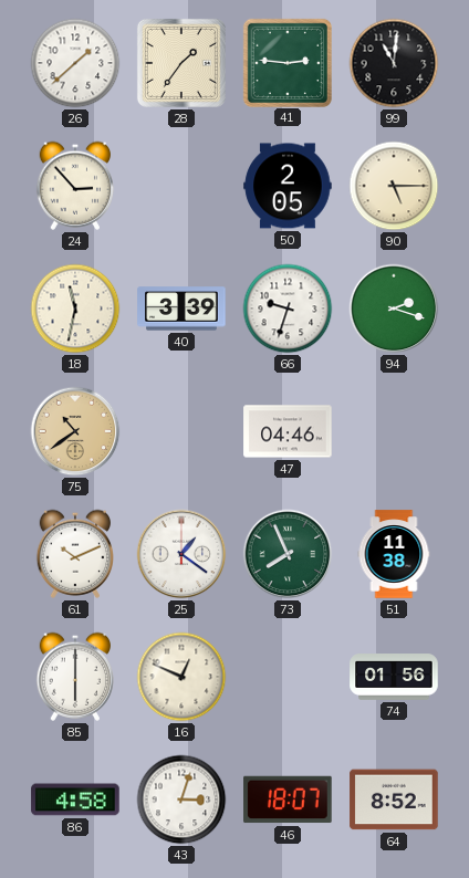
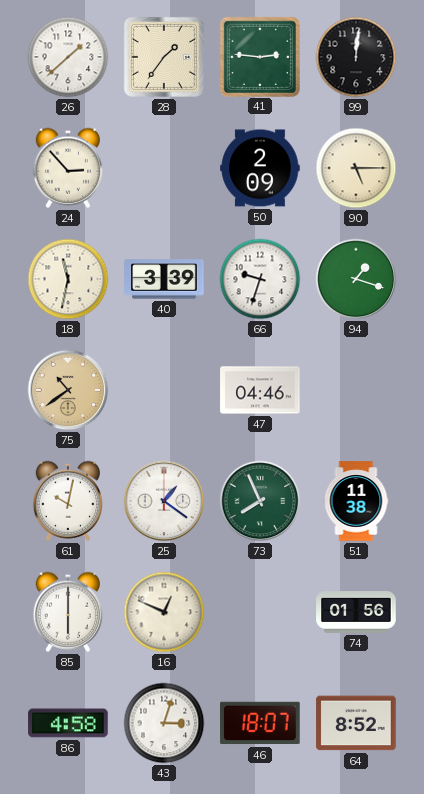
99: 11:01 -> 12:01 (356, 57)
50: 2:05 -> 2:09 (260, 168)
94: 2:18 -> 1:18 (356, 279)
61: 10:11 -> 10:02 (68, 501)
